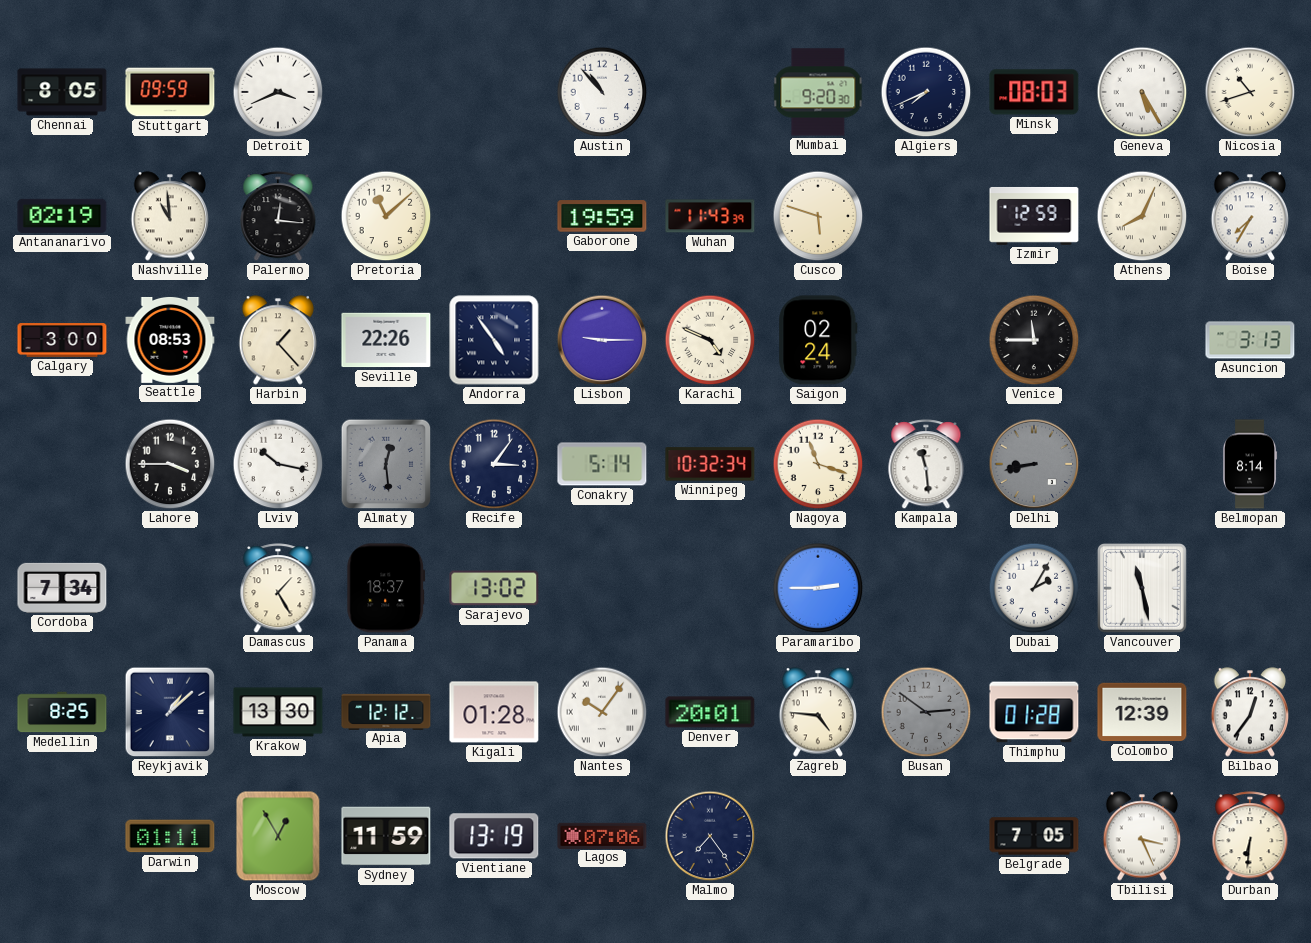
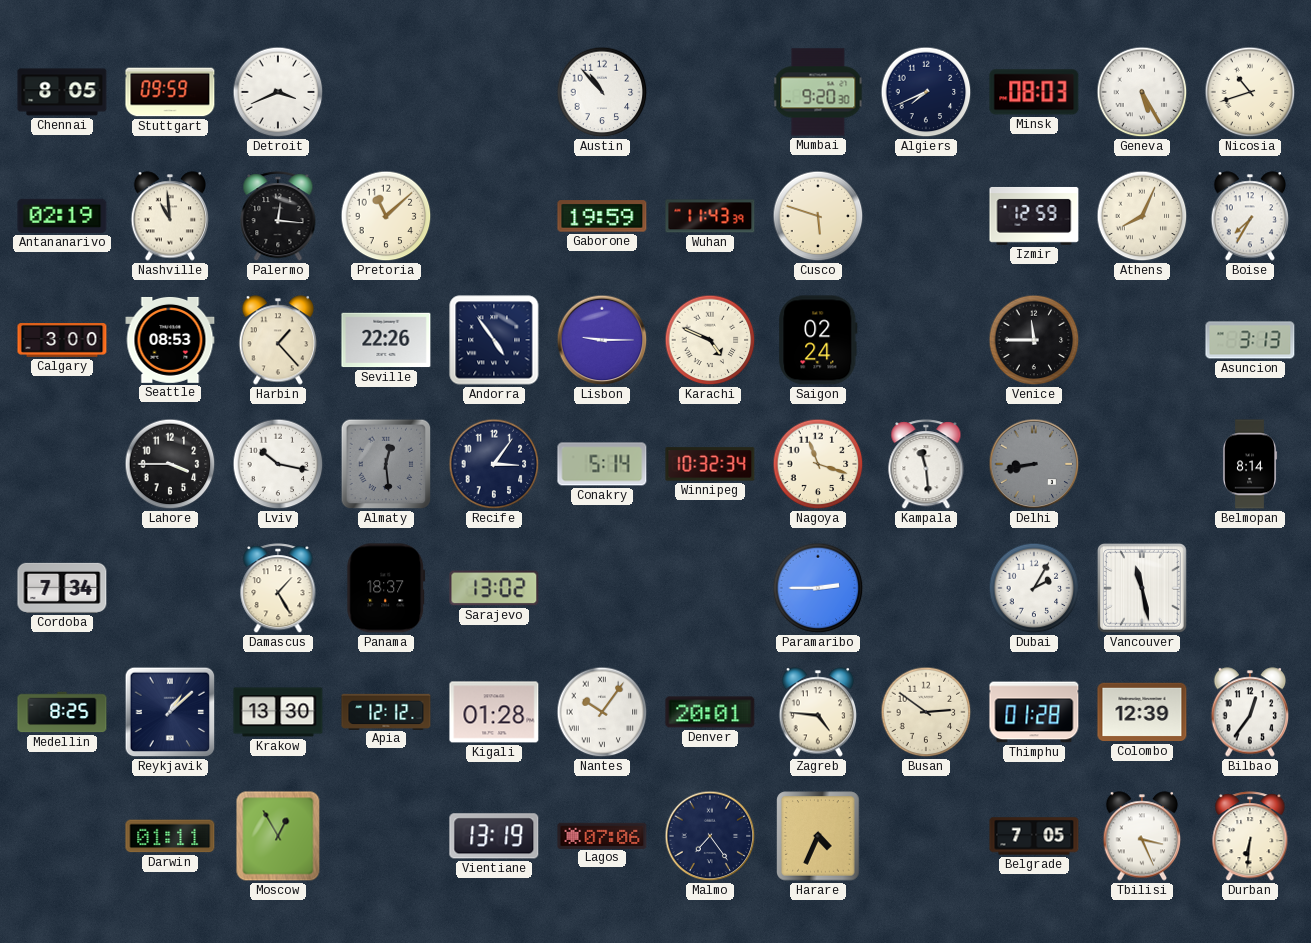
Busan dial: grey -> cream (926, 712)
Sydney: 11:59 -> none (386, 836)
Harare: none -> 4:34 (818, 836)
